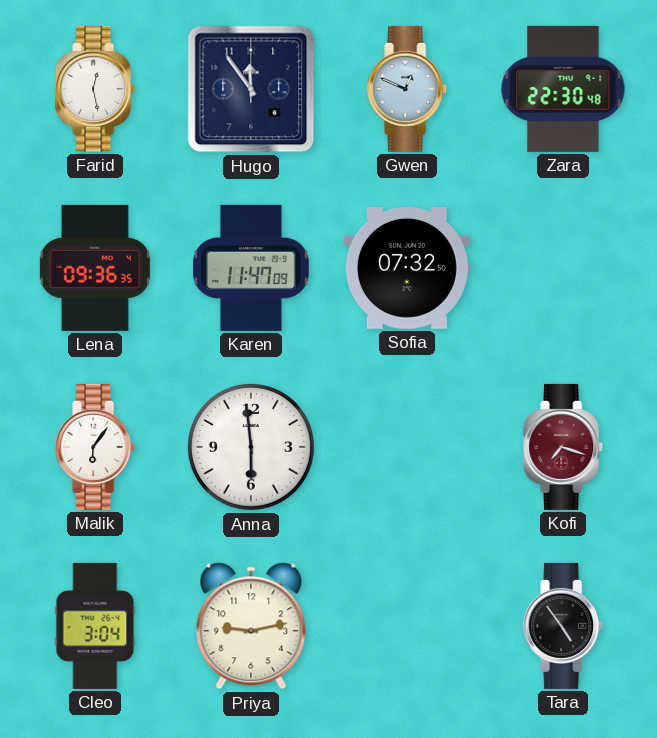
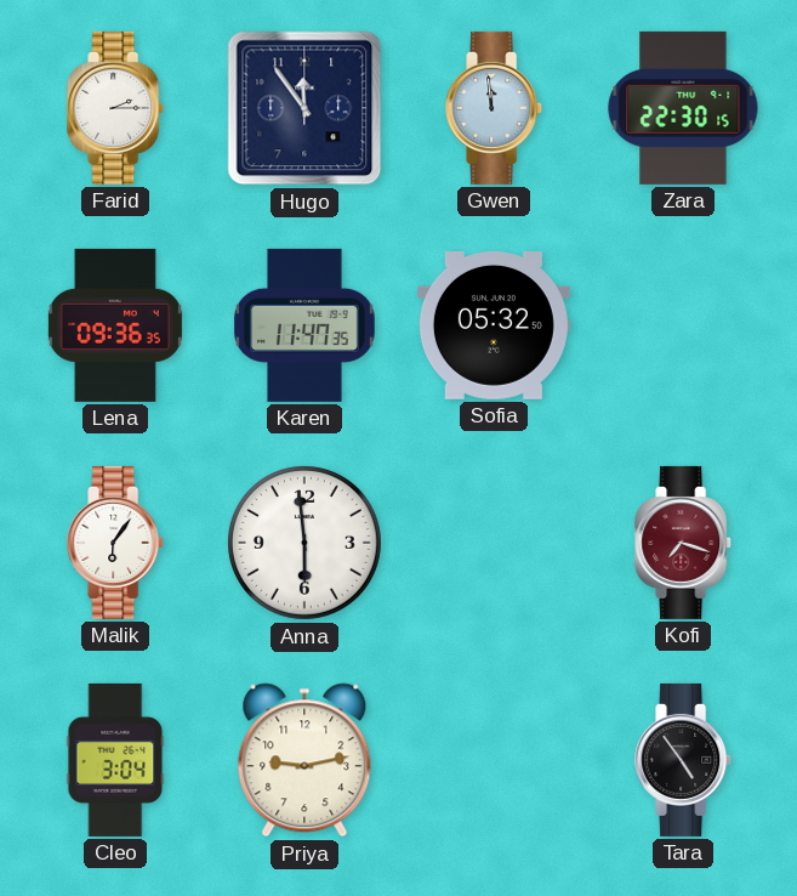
Farid: 12:28 -> 2:15 (116, 108)
Gwen: 12:49 -> 11:59 (495, 108)
Zara: 22:30:48 -> 22:30:15 (683, 108)
Karen: 11:47:09 -> 11:47:35 (304, 325)
Sofia: 07:32 -> 05:32 (494, 327)
